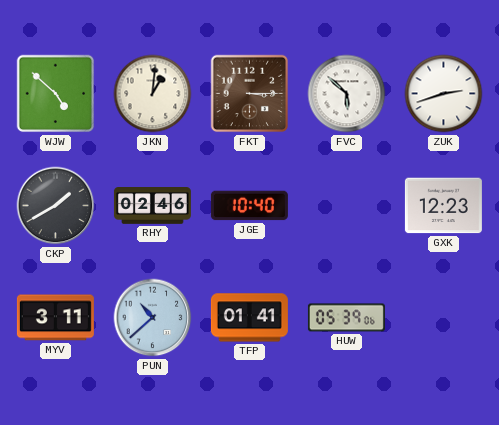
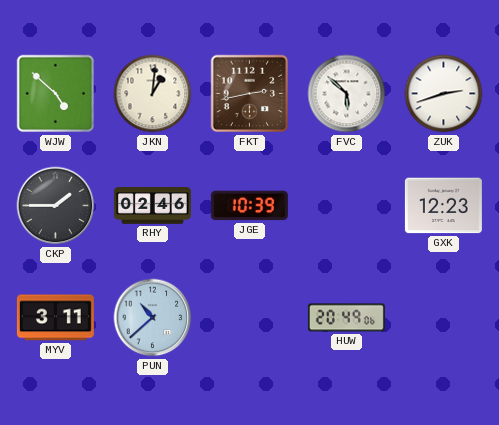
FKT: 3:15 -> 2:43 (250, 94)
CKP: 1:40 -> 1:45 (56, 206)
JGE: 10:40 -> 10:39 (249, 206)
TFP: 01:41 -> none (249, 318)
HUW: 05:39 -> 20:49 (346, 318)
